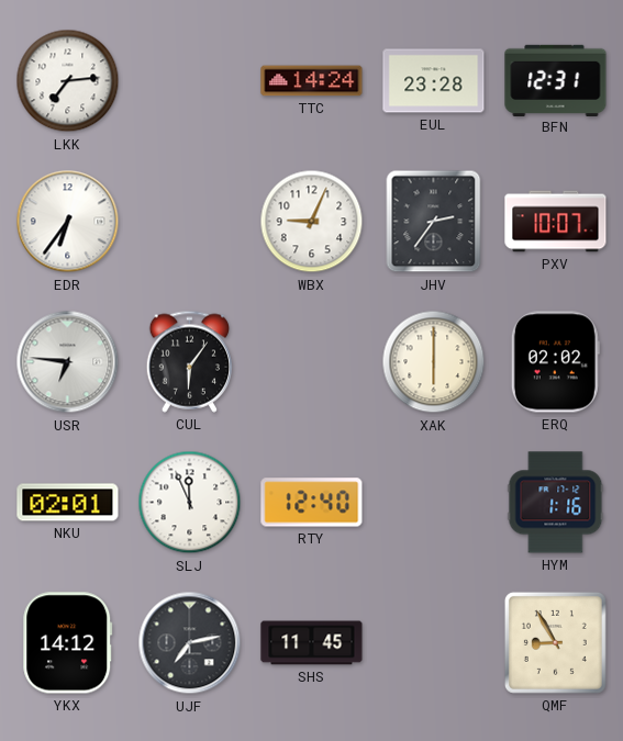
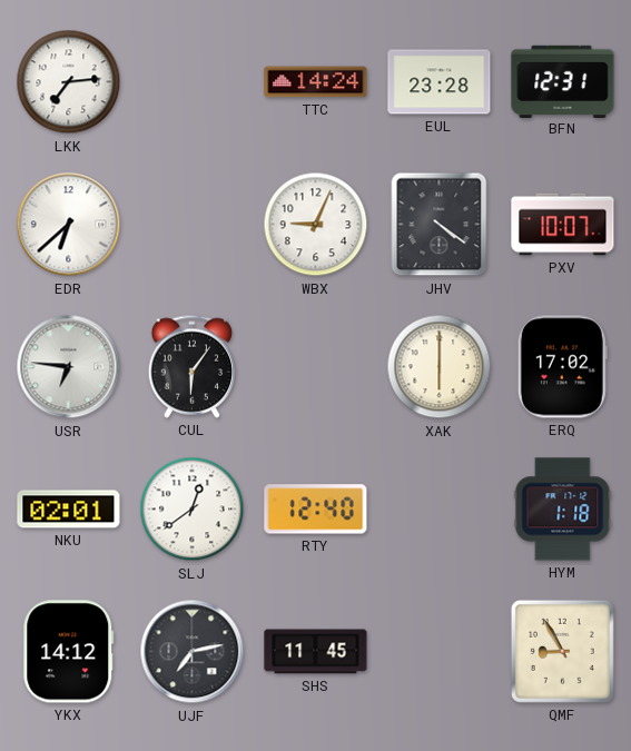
EDR: 6:36 -> 6:38 (69, 225)
JHV: 2:36 -> 4:21 (440, 225)
ERQ: 02:02 -> 17:02 (562, 367)
SLJ: 11:56 -> 12:39 (193, 510)
HYM: 1:16 -> 1:18 (563, 510)
